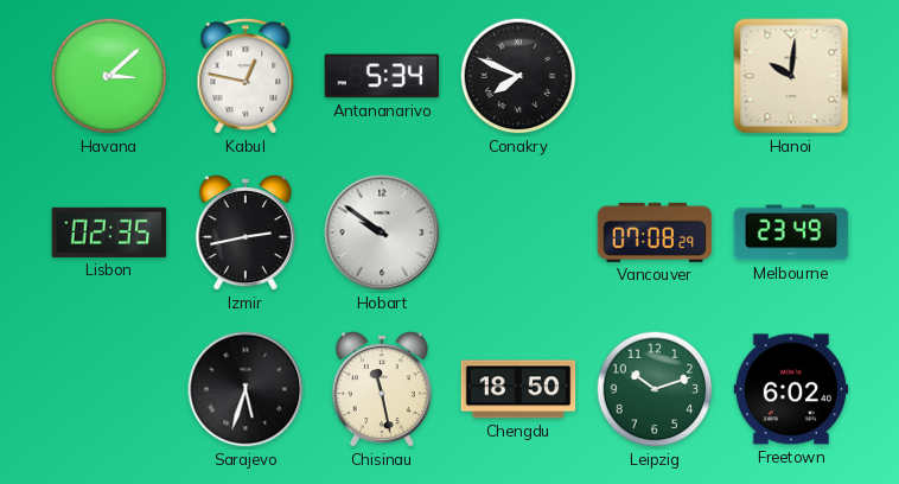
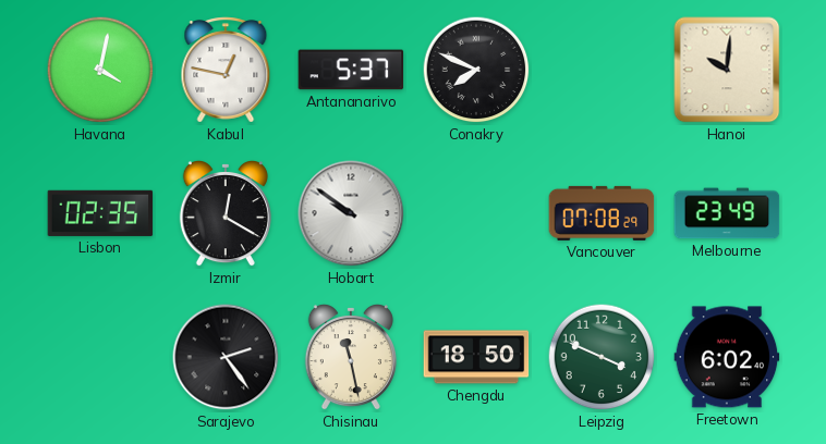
Havana: 3:08 -> 4:02 (100, 70)
Antananarivo: 5:34 -> 5:37 (351, 70)
Izmir: 2:43 -> 12:20 (226, 213)
Sarajevo: 5:33 -> 2:24 (226, 357)
Leipzig: 10:12 -> 3:49 (602, 357)
